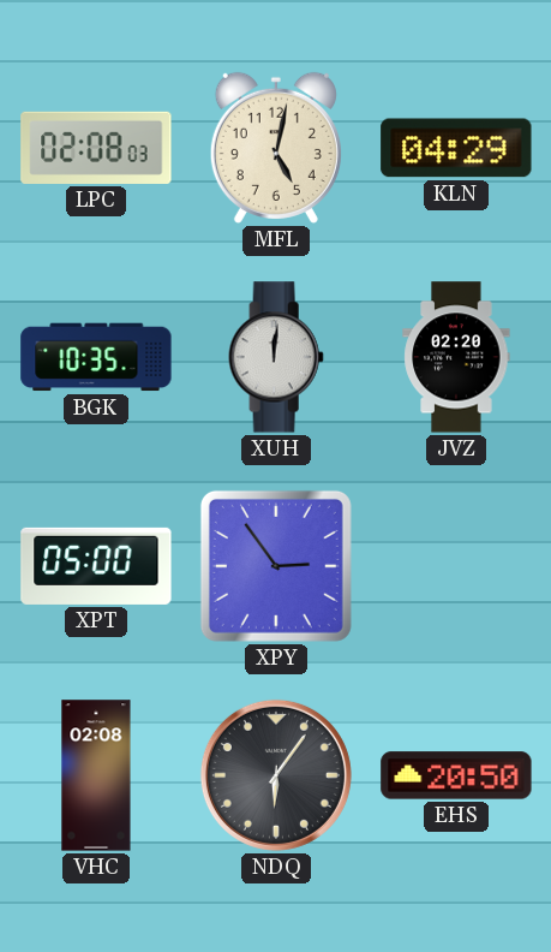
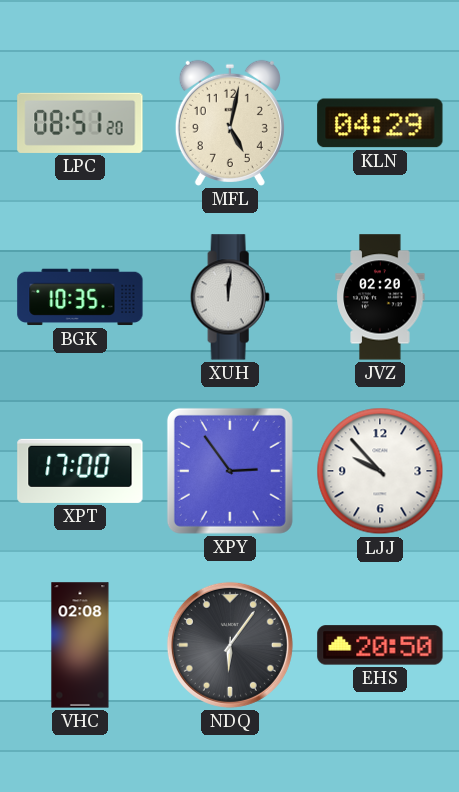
LPC: 02:08 -> 08:51 (80, 123)
XPT: 05:00 -> 17:00 (80, 471)
LJJ: none -> 9:53 (380, 471)
